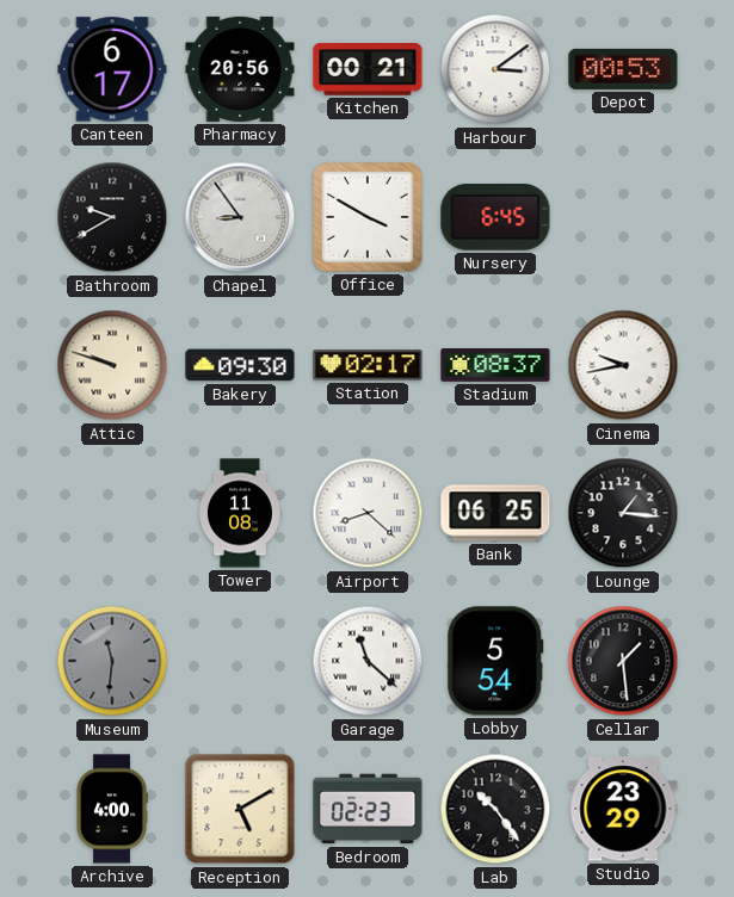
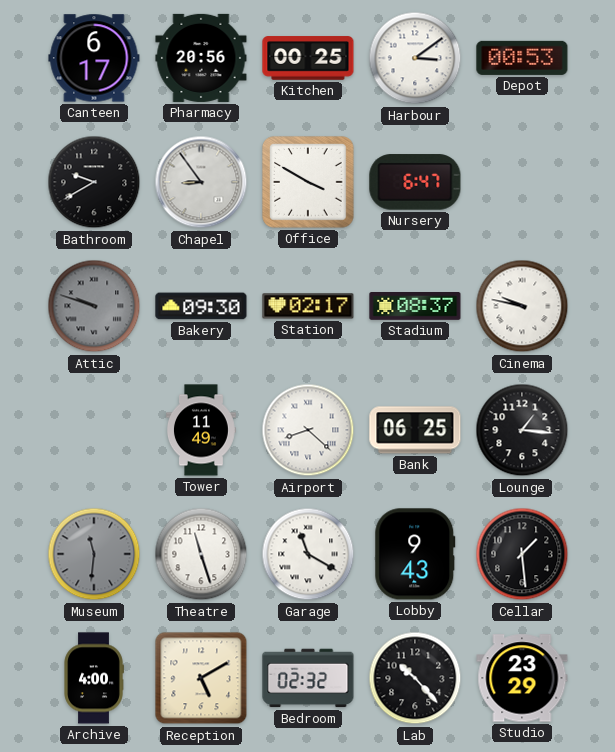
Kitchen: 00:21 -> 00:25 (308, 58)
Nursery: 6:45 -> 6:47 (415, 182)
Attic dial: cream -> grey (94, 306)
Cinema: 9:43 -> 9:47 (522, 306)
Tower: 11:08 -> 11:49 (202, 430)
Theatre: none -> 11:27 (201, 554)
Garage: 11:22 -> 11:20 (308, 554)
Lobby: 5:54 -> 9:43 (415, 554)
Bedroom: 02:23 -> 02:32 (308, 678)
Lab: 10:24 -> 10:23 (415, 678)
